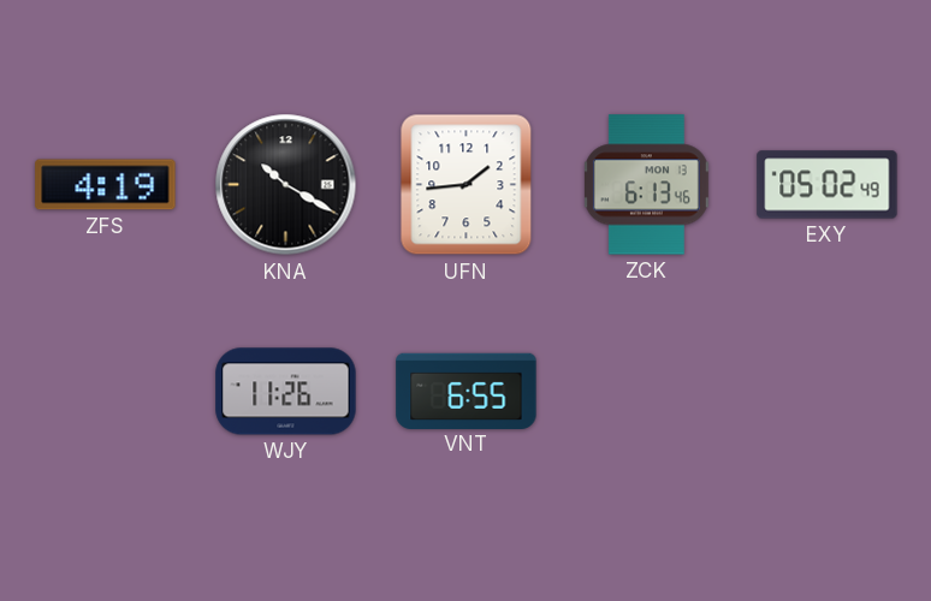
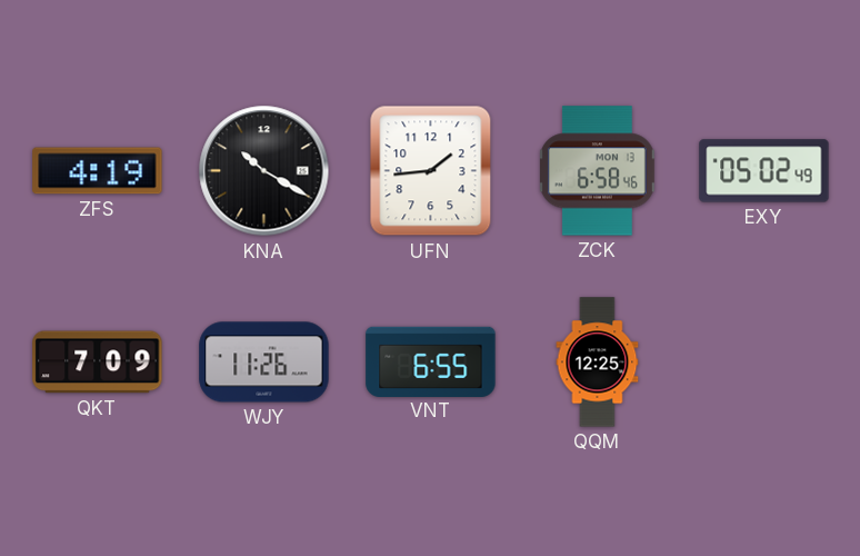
ZCK: 6:13 -> 6:58 (597, 171)
QKT: none -> 7:09 (98, 363)
QQM: none -> 12:25 (598, 363)
